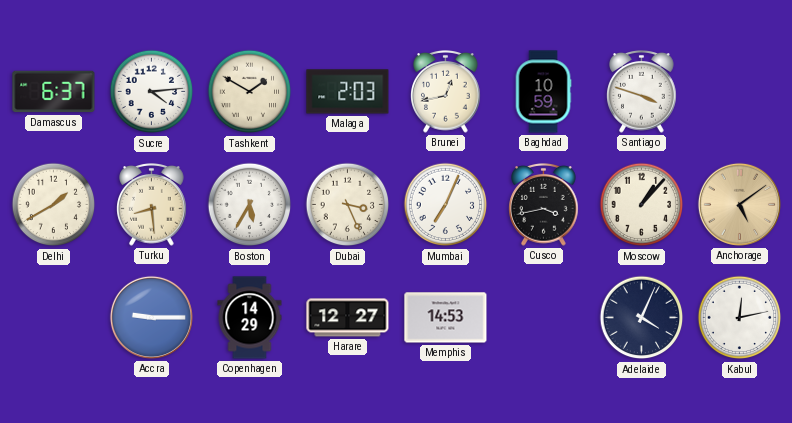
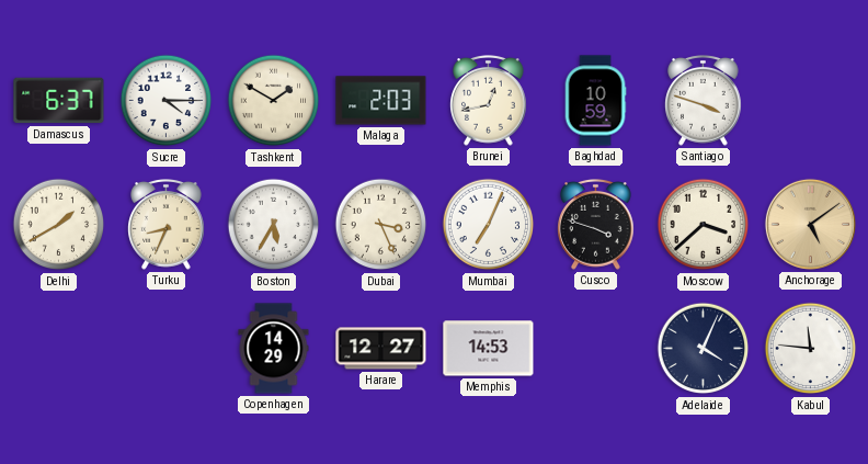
Sucre: 4:14 -> 4:15 (167, 101)
Turku: 8:29 -> 8:34 (167, 225)
Cusco: 3:43 -> 3:48 (596, 225)
Moscow: 1:07 -> 3:38 (704, 225)
Accra: 9:15 -> none (151, 317)
Kabul: 12:13 -> 11:46 (811, 349)
